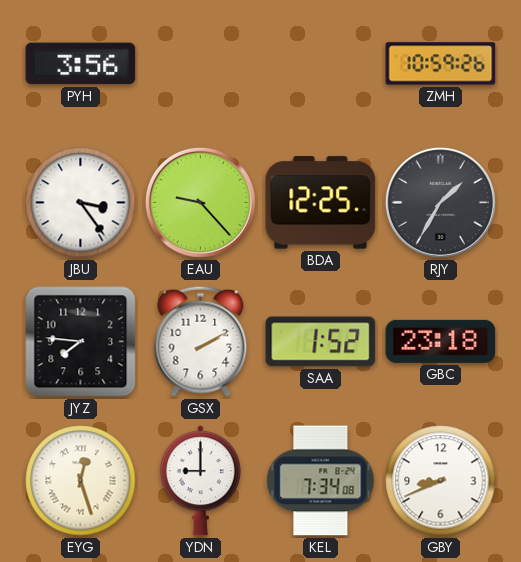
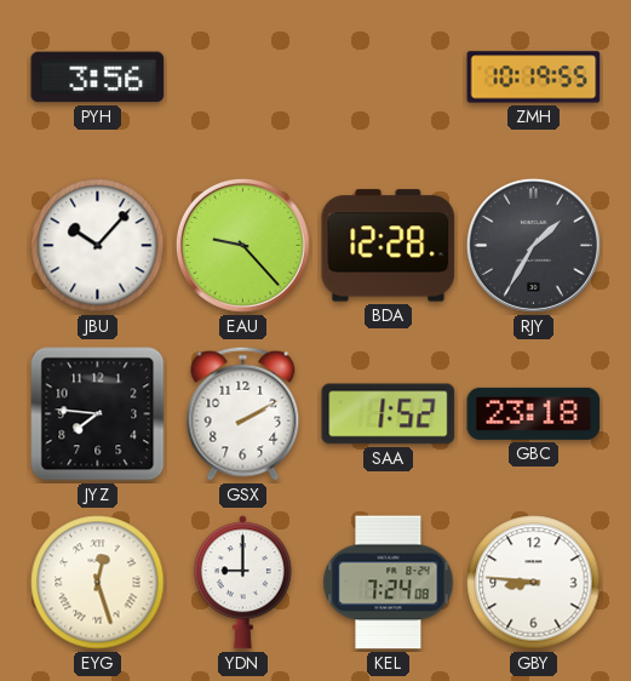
ZMH: 10:59 -> 10:19 (534, 78)
JBU: 3:24 -> 10:07 (98, 246)
BDA: 12:25 -> 12:28 (389, 246)
KEL: 7:34 -> 7:24 (389, 583)
GBY: 8:41 -> 8:46 (534, 583)
